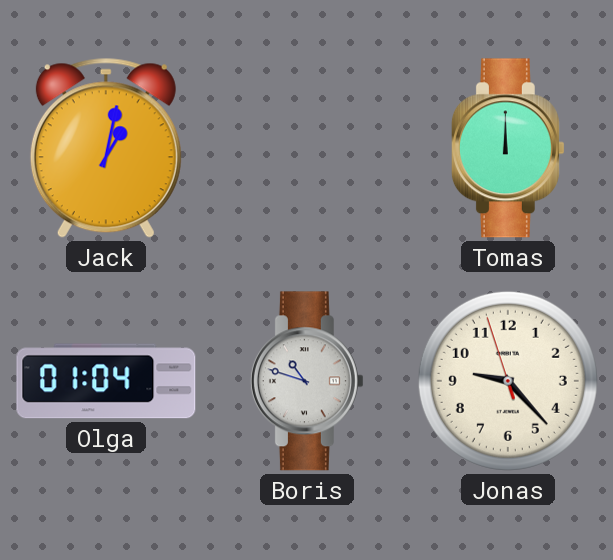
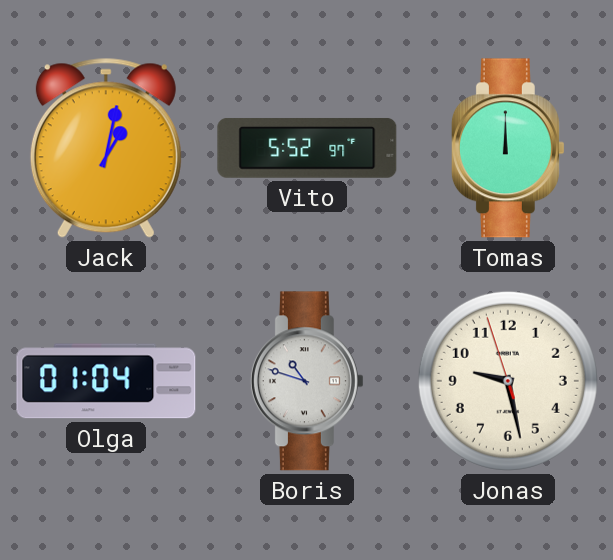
Vito: none -> 5:52 (307, 148)
Jonas: 9:22 -> 9:27 (508, 381)
